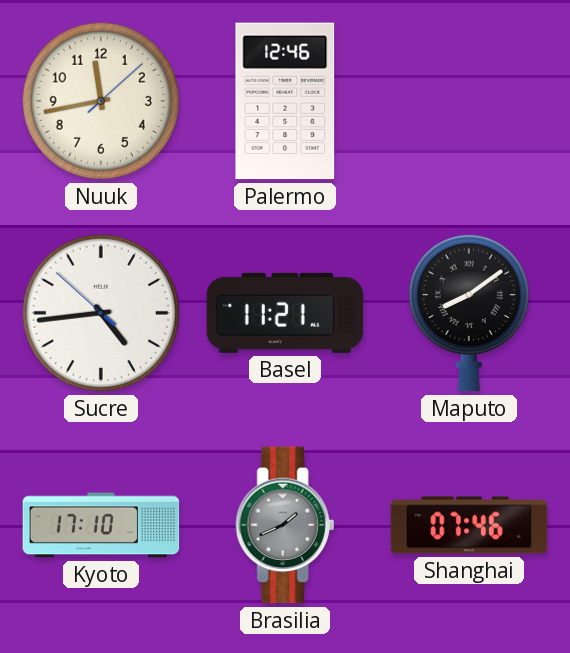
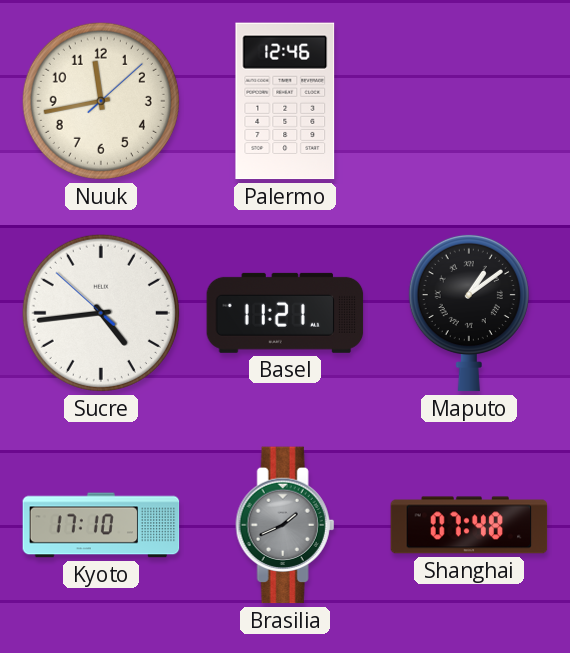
Maputo: 8:09 -> 1:09 (469, 313)
Shanghai: 07:46 -> 07:48 (469, 525)
